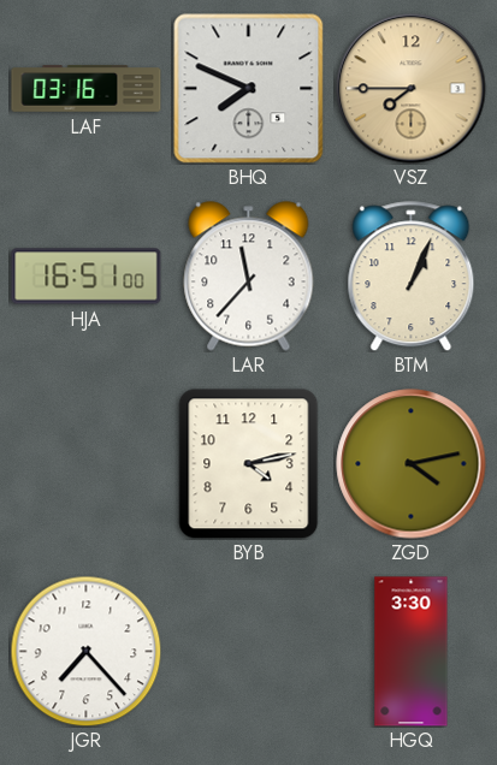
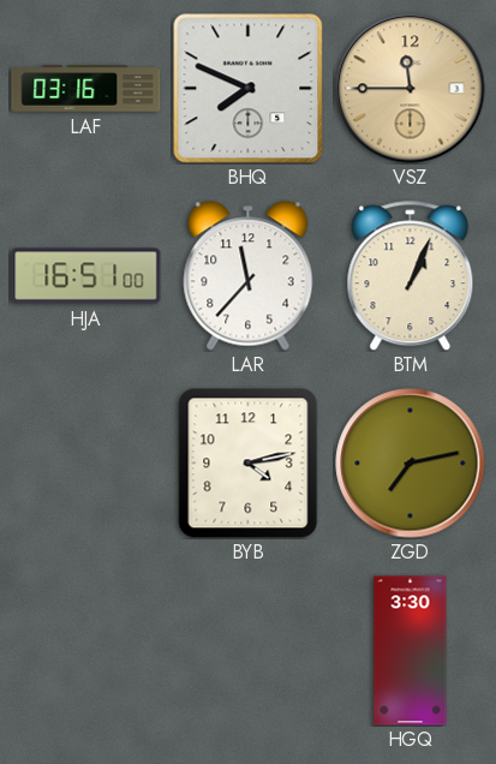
VSZ: 7:45 -> 11:45 (411, 89)
ZGD: 4:13 -> 7:13 (411, 464)
JGR: 7:23 -> none (85, 651)
